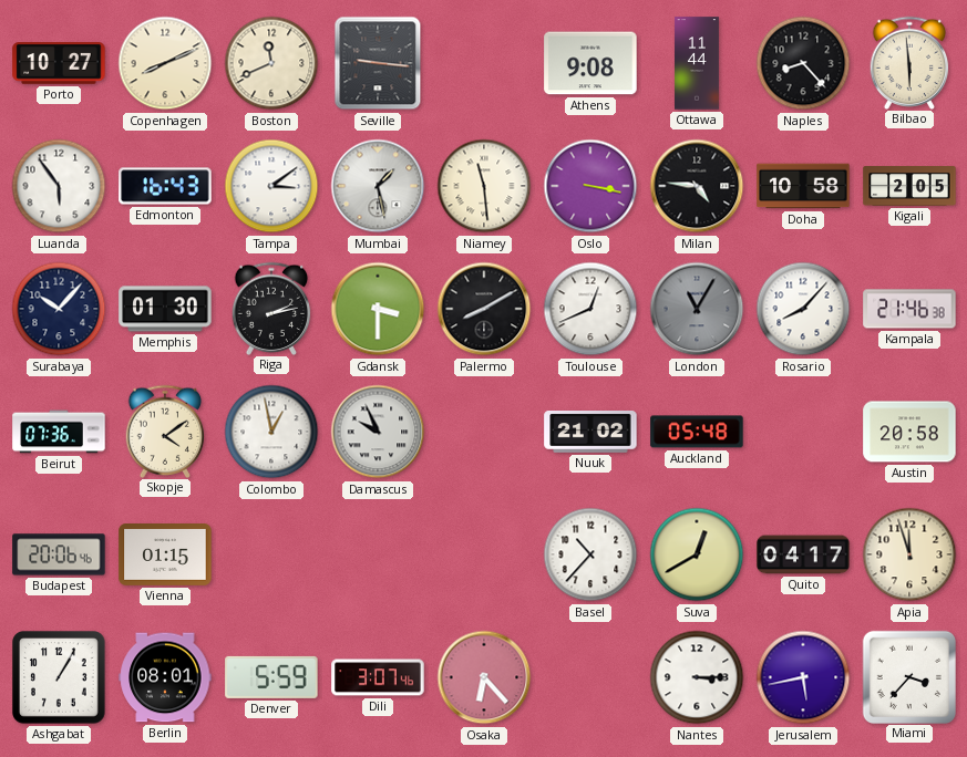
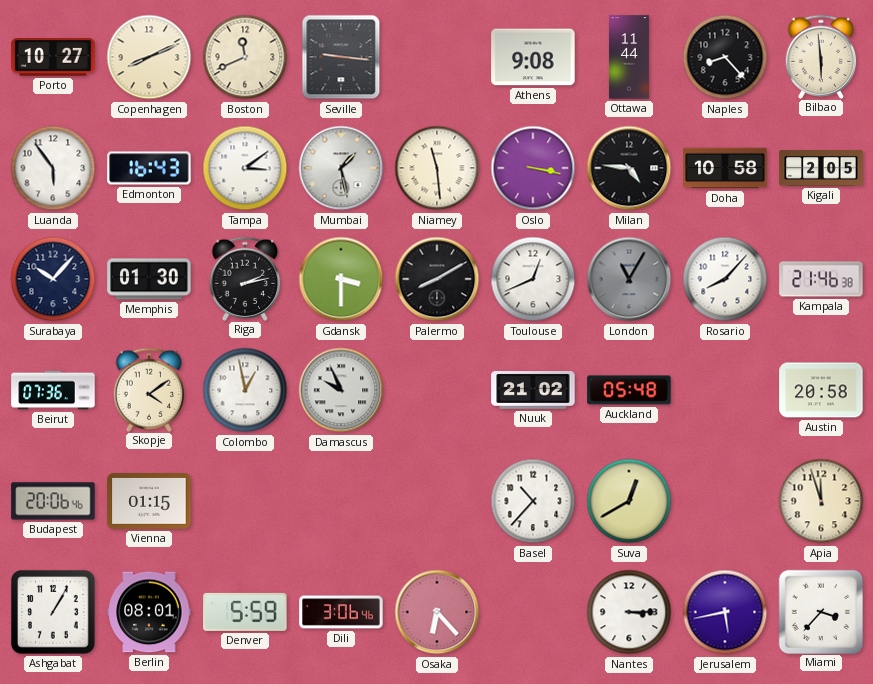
Quito: 04:17 -> none (803, 554)
Dili: 3:07 -> 3:06 (341, 612)
